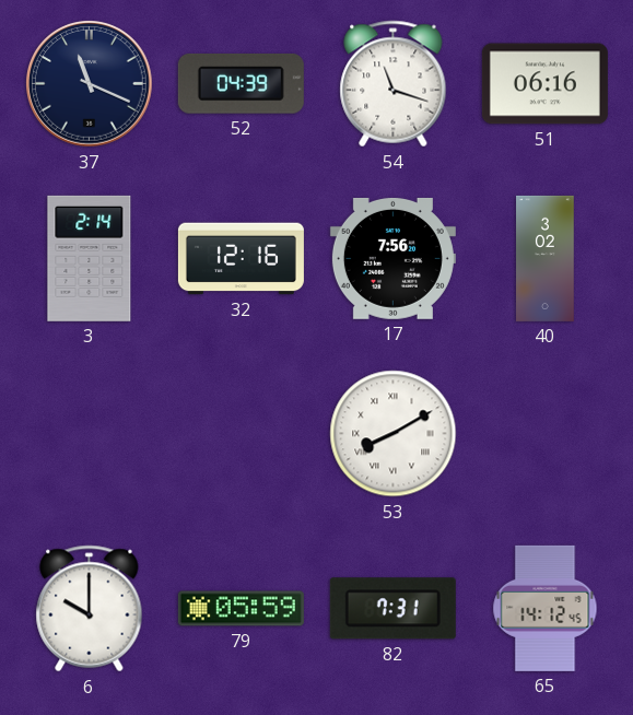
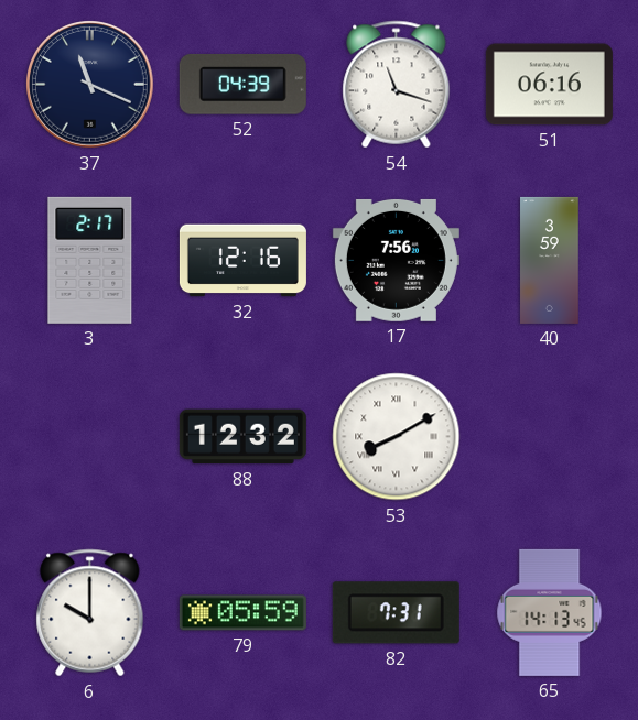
3: 2:14 -> 2:17 (90, 260)
40: 3:02 -> 3:59 (550, 260)
88: none -> 12:32 (242, 437)
65: 14:12 -> 14:13 (550, 612)
